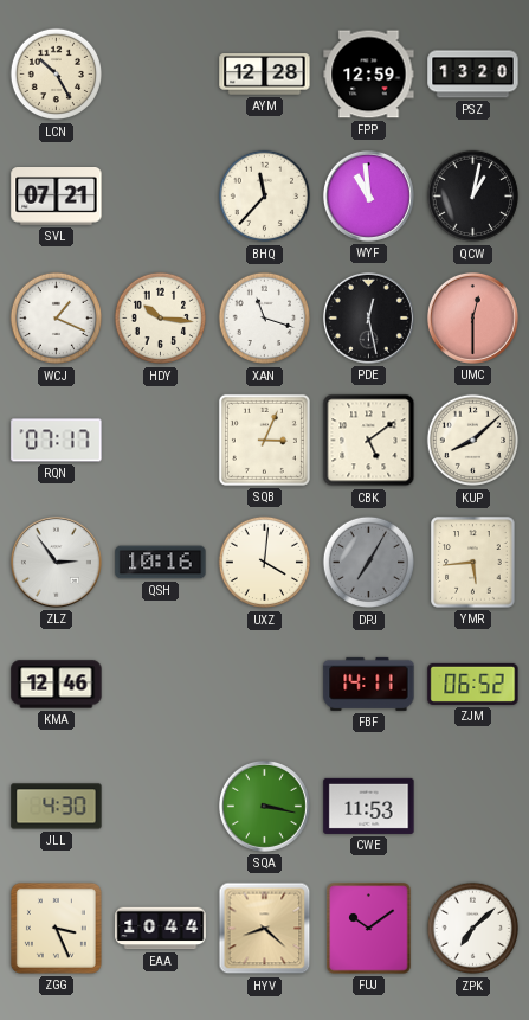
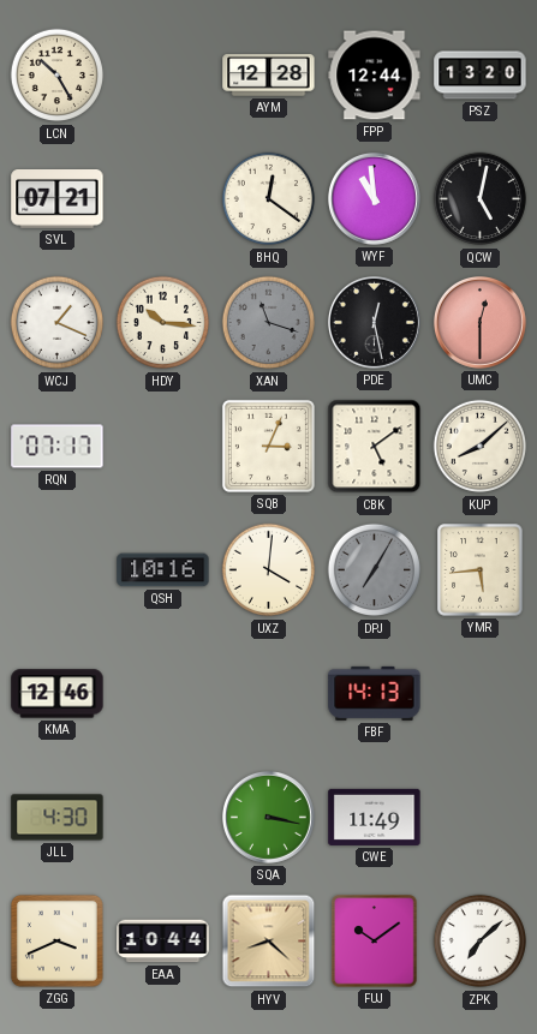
FPP: 12:59 -> 12:44 (375, 76)
BHQ: 11:37 -> 12:21 (269, 199)
QCW: 1:02 -> 5:02 (481, 199)
XAN dial: white -> grey (269, 323)
ZLZ: 2:54 -> none (56, 562)
FBF: 14:11 -> 14:13 (375, 693)
ZJM: 06:52 -> none (473, 684)
CWE: 11:53 -> 11:49 (375, 817)
ZGG: 3:26 -> 3:41 (56, 940)
